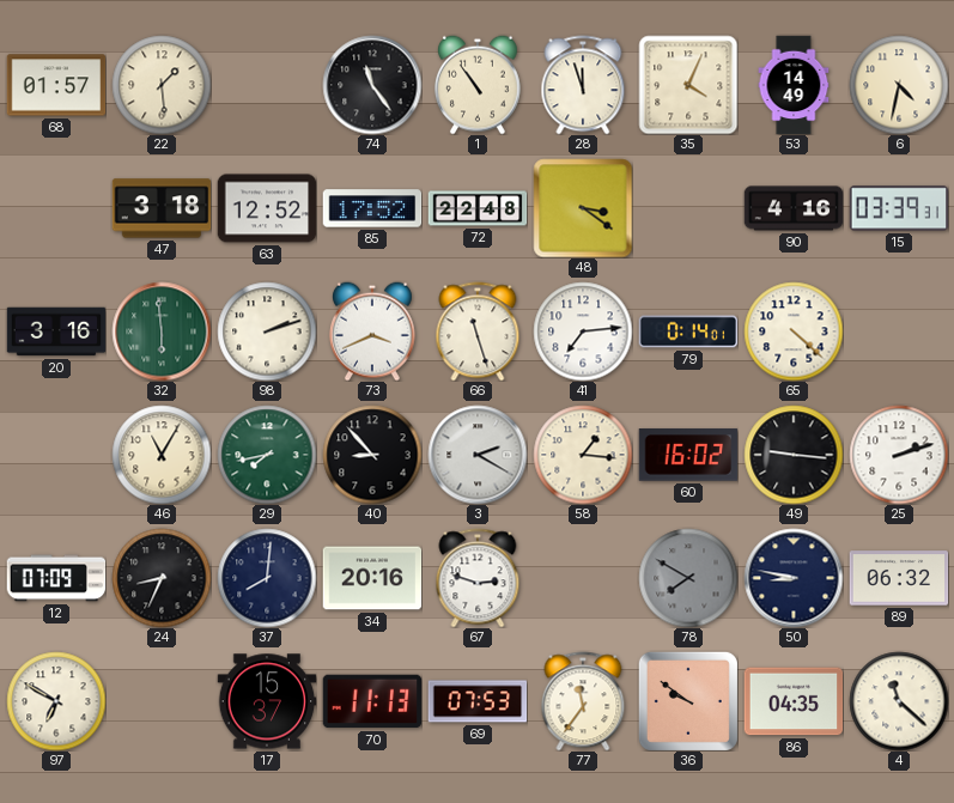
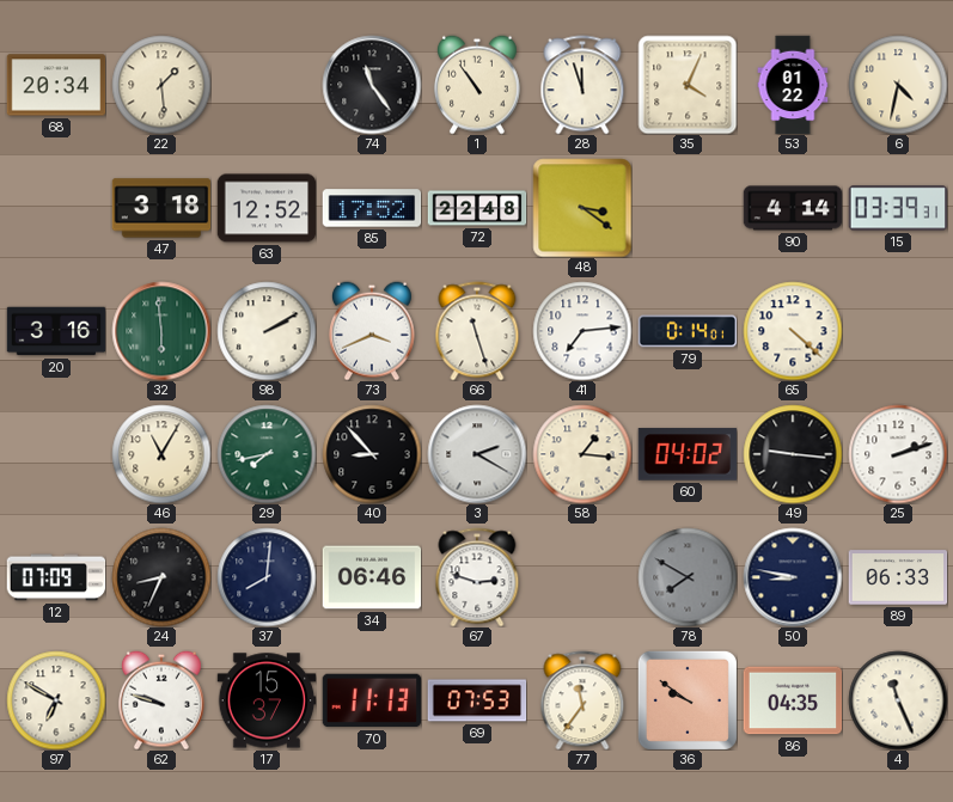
68: 01:57 -> 20:34 (56, 85)
53: 14:49 -> 01:22 (793, 85)
90: 4:16 -> 4:14 (793, 208)
98: 2:12 -> 2:10 (267, 331)
60: 16:02 -> 04:02 (688, 454)
34: 20:16 -> 06:46 (372, 577)
89: 06:32 -> 06:33 (898, 577)
62: none -> 9:48 (161, 700)
4: 11:22 -> 11:26 (898, 700)
